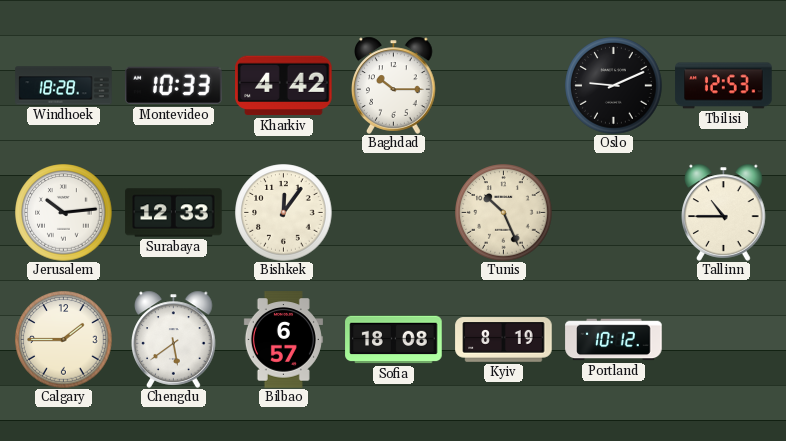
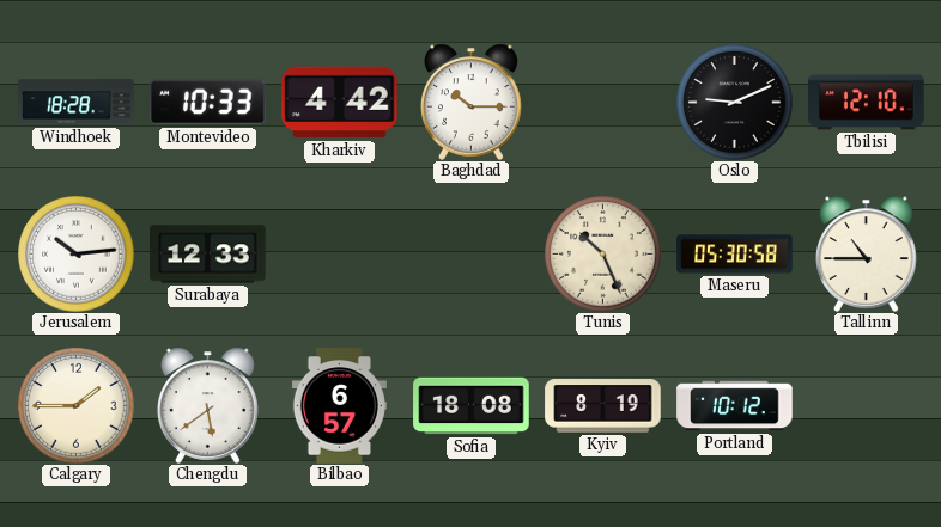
Tbilisi: 12:53 -> 12:10 (867, 103)
Bishkek: 12:06 -> none (284, 213)
Maseru: none -> 05:30 (735, 255)
